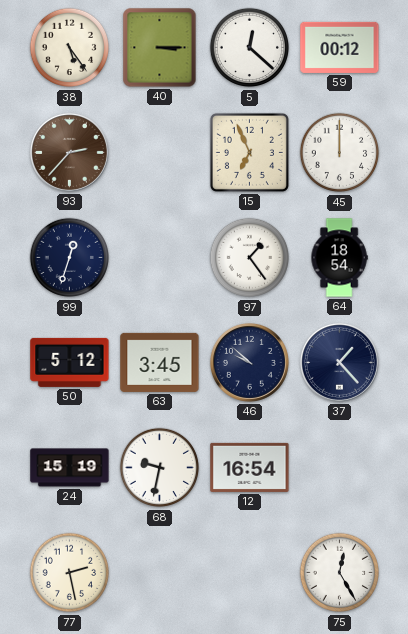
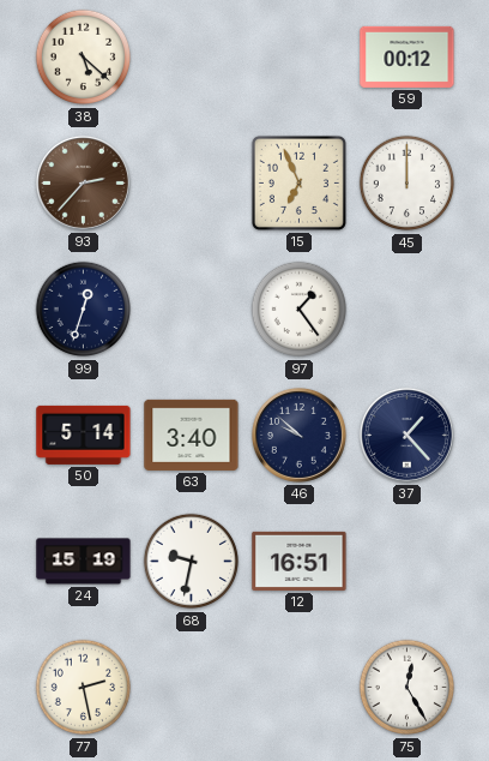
38: 5:24 -> 5:22 (84, 58)
40: 3:15 -> none (160, 48)
5: 12:22 -> none (250, 48)
64: 18:54 -> none (339, 258)
50: 5:12 -> 5:14 (84, 435)
63: 3:45 -> 3:40 (192, 435)
12: 16:54 -> 16:51 (300, 561)
